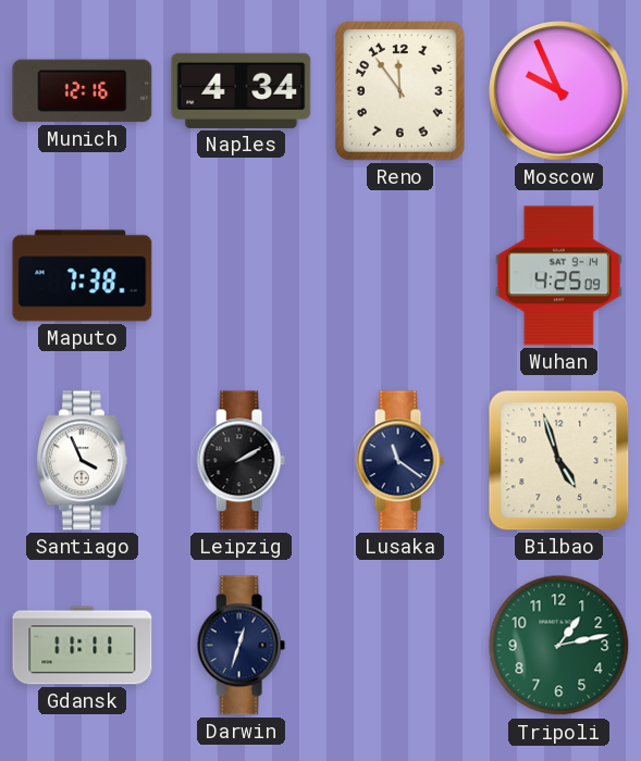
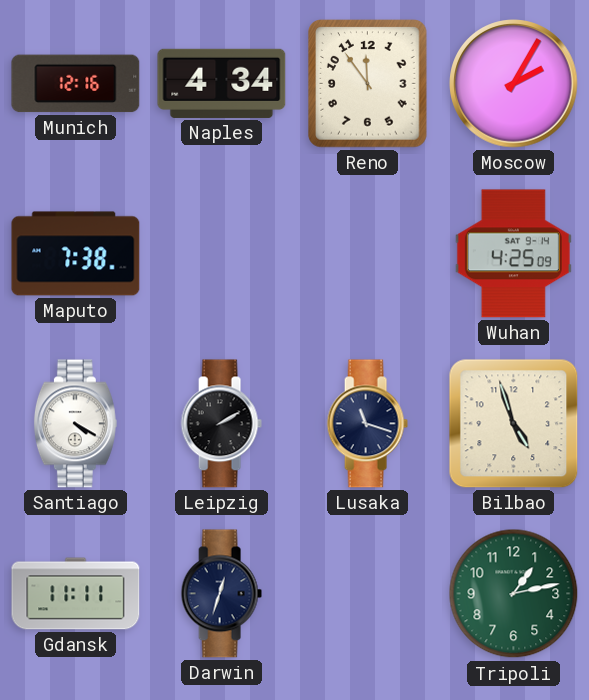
Moscow: 9:56 -> 2:05 (514, 84)
Santiago: 3:56 -> 4:20 (75, 424)
Lusaka: 11:21 -> 11:18 (367, 424)
